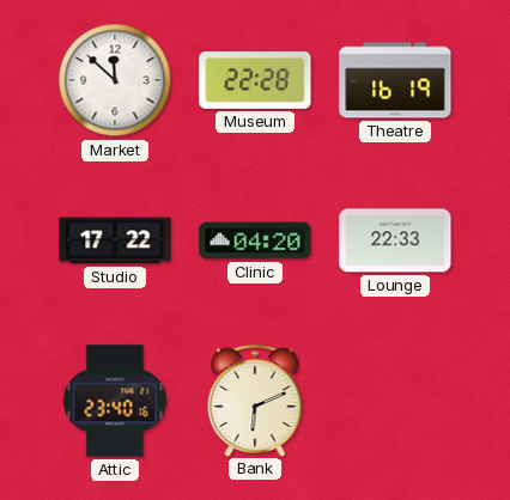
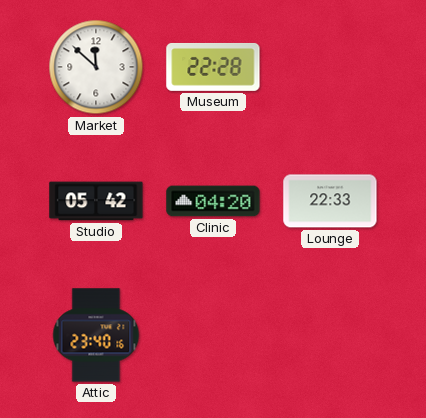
Theatre: 16:19 -> none (395, 80)
Studio: 17:22 -> 05:42 (96, 201)
Bank: 6:11 -> none (255, 401)
